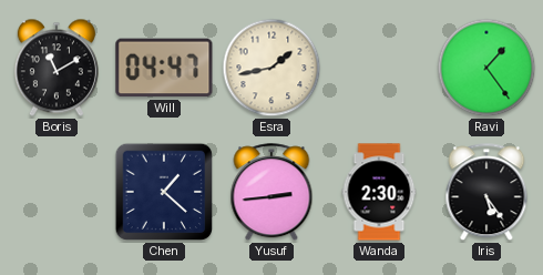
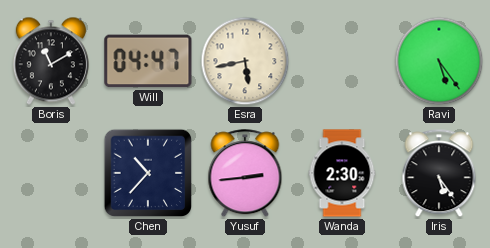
Esra: 1:43 -> 5:43 (245, 61)
Ravi: 1:24 -> 5:24 (439, 61)
Chen: 1:22 -> 10:37 (148, 173)
